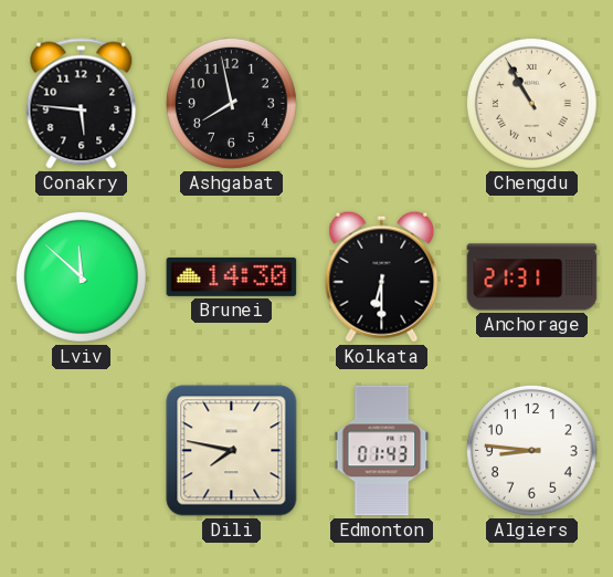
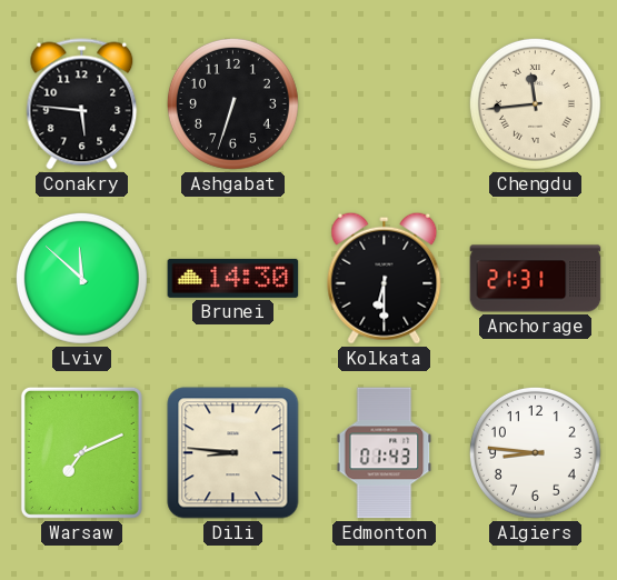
Ashgabat: 7:58 -> 6:33 (232, 103)
Chengdu: 10:55 -> 11:44 (535, 103)
Warsaw: none -> 7:11 (81, 452)
Dili: 7:47 -> 8:46 (233, 453)
